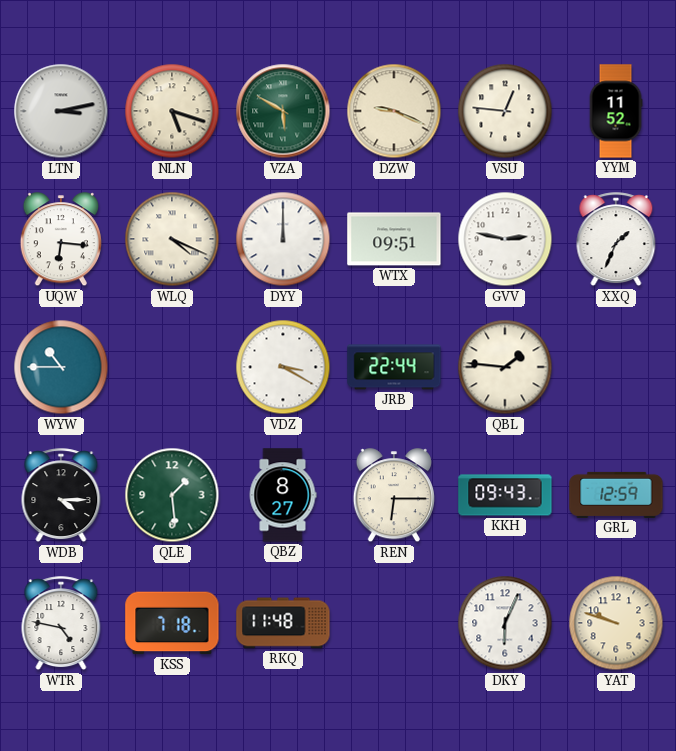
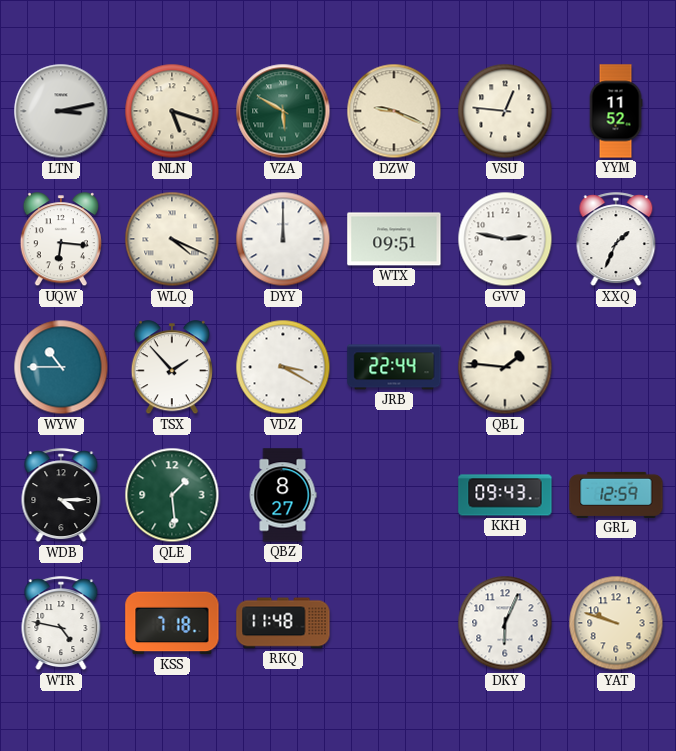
TSX: none -> 1:53 (172, 368)
REN: 6:15 -> none (394, 496)
